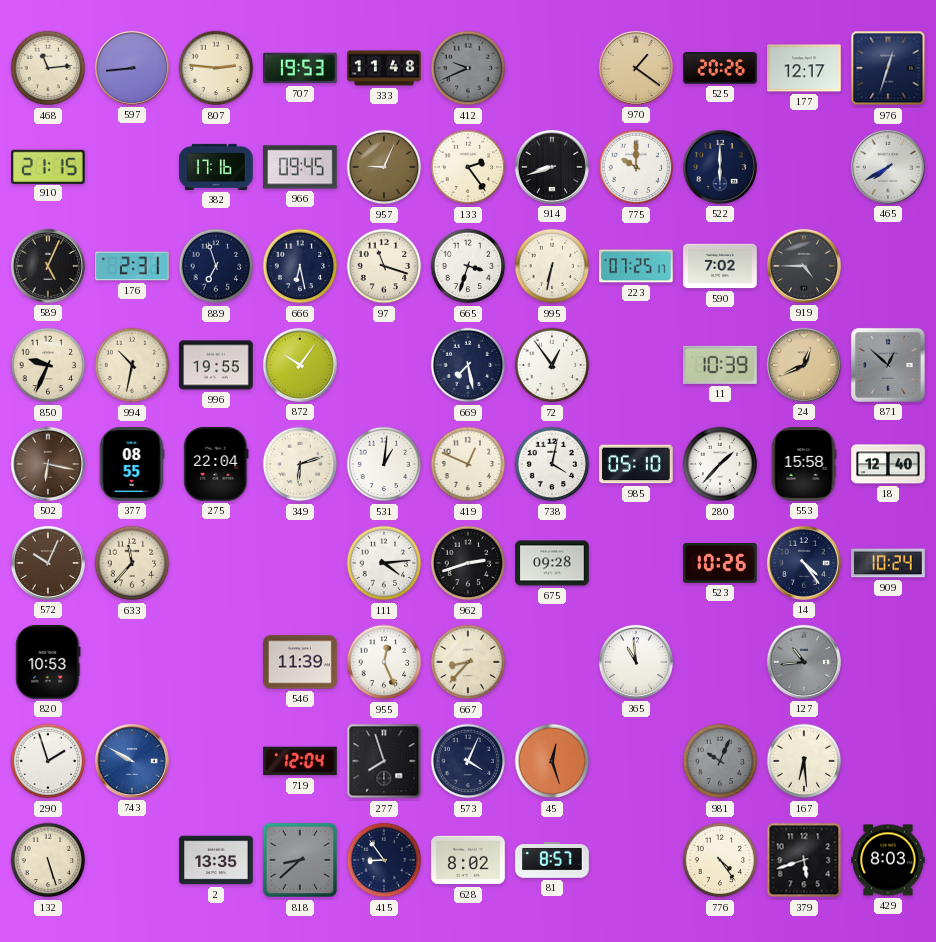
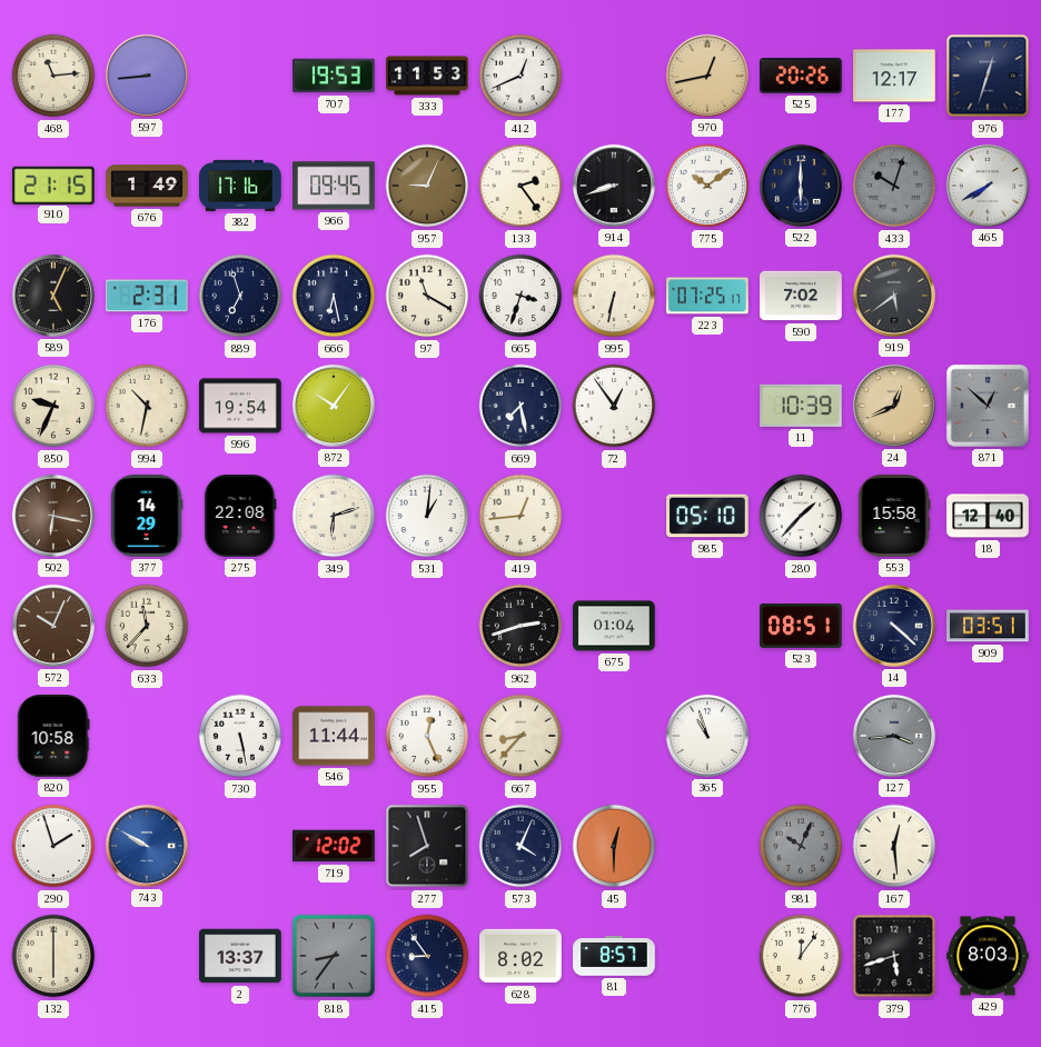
807: 2:46 -> none (216, 68)
333: 11:48 -> 11:53 (427, 76)
412: 9:41 -> 12:41 (520, 76)
412 dial: grey -> white (520, 76)
970: 1:21 -> 12:43 (707, 76)
676: none -> 1:49 (147, 186)
775: 10:00 -> 10:09 (707, 186)
433: none -> 10:03 (894, 186)
97: 11:18 -> 11:20 (427, 296)
919: 4:45 -> 5:39 (894, 296)
996: 19:55 -> 19:54 (240, 406)
377: 08:55 -> 14:29 (147, 516)
275: 22:04 -> 22:08 (240, 517)
419: 12:49 -> 12:44 (520, 516)
738: 4:02 -> none (552, 464)
111: 4:14 -> none (384, 563)
675: 09:28 -> 01:04 (614, 626)
523: 10:26 -> 08:51 (801, 626)
14: 4:24 -> 4:22 (894, 626)
909: 10:24 -> 03:51 (988, 626)
820: 10:53 -> 10:58 (53, 737)
730: none -> 5:28 (240, 736)
546: 11:39 -> 11:44 (334, 736)
365: 10:59 -> 10:57 (707, 736)
127: 10:44 -> 3:44 (894, 736)
719: 12:04 -> 12:02 (335, 846)
45: 12:27 -> 12:30 (614, 846)
167: 6:29 -> 12:29 (894, 846)
132: 5:27 -> 6:00 (53, 956)
2: 13:35 -> 13:37 (240, 956)
818: 8:38 -> 8:36 (334, 956)
776: 4:24 -> 12:06 (801, 956)
